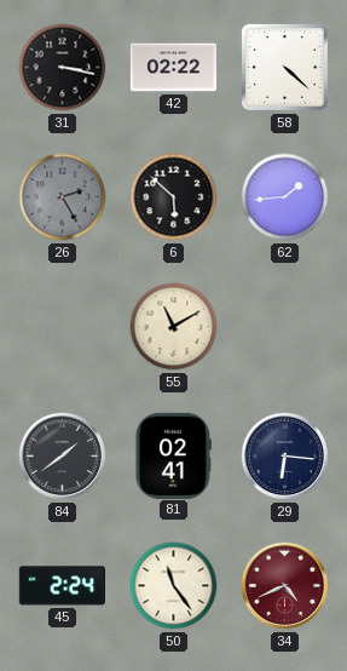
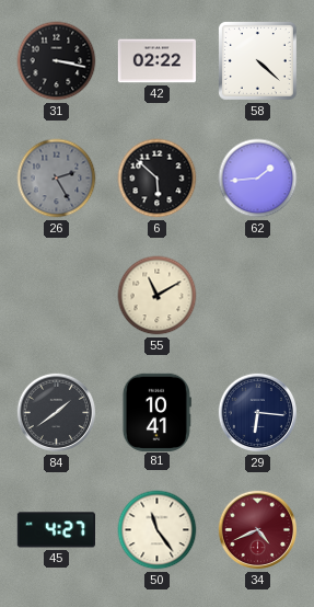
81: 02:41 -> 10:41 (156, 412)
45: 2:24 -> 4:27 (56, 530)
